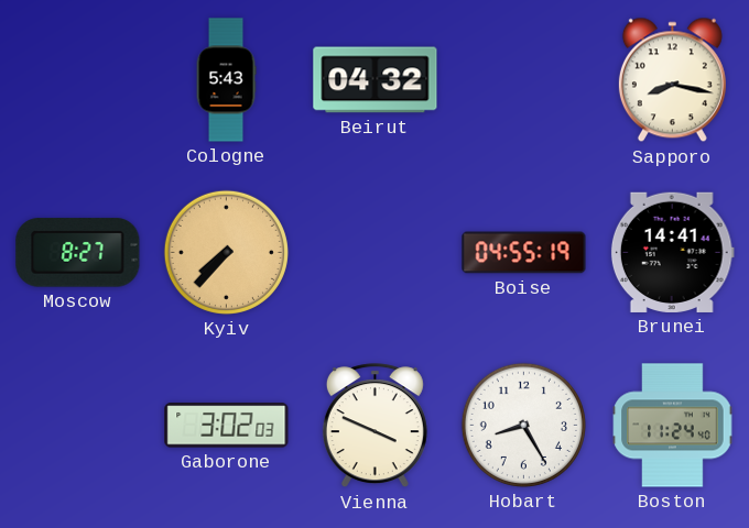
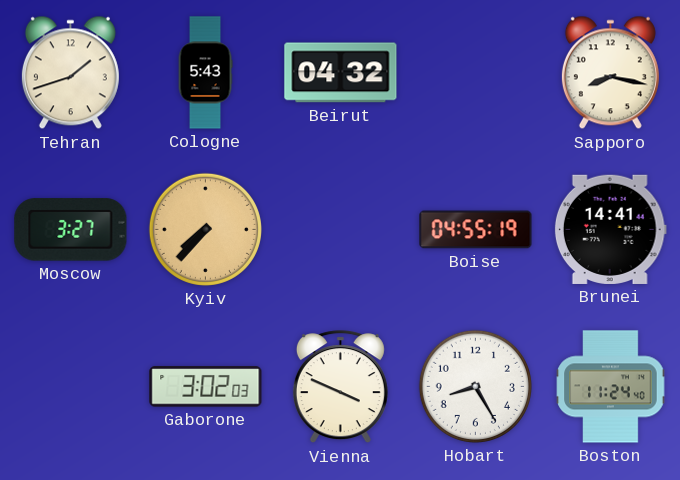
Tehran: none -> 1:42 (70, 73)
Moscow: 8:27 -> 3:27 (71, 230)
